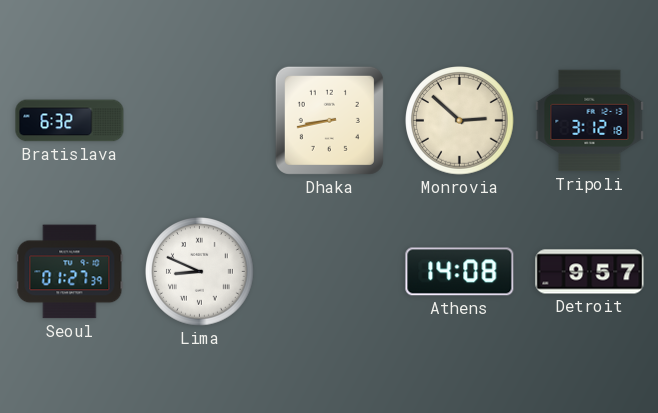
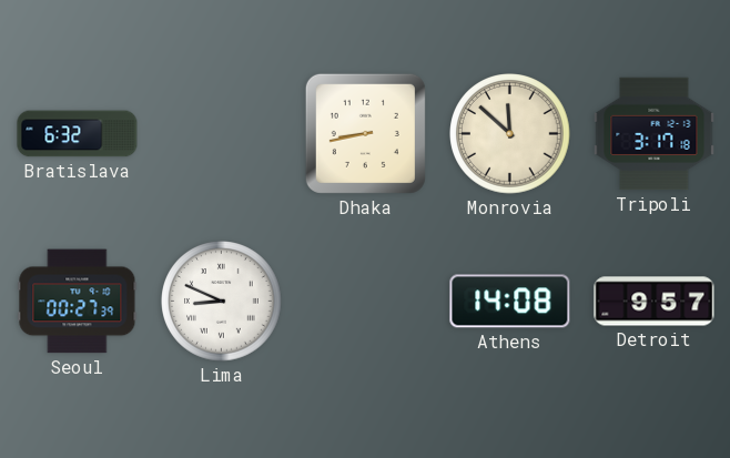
Monrovia: 2:52 -> 11:52 (510, 134)
Tripoli: 3:12 -> 3:17 (655, 134)
Seoul: 01:27 -> 00:27 (78, 302)
